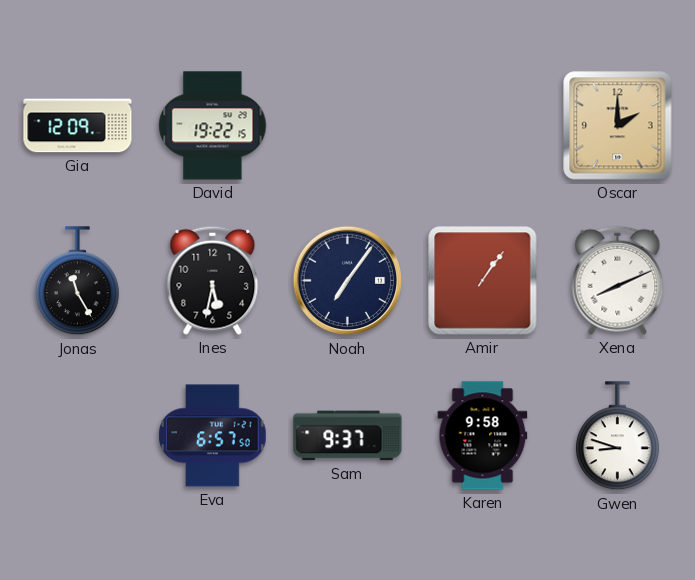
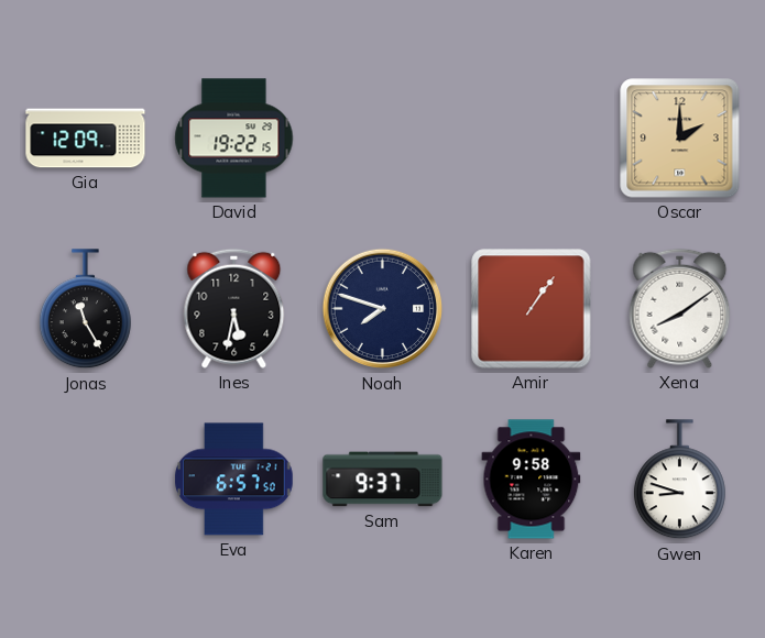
Noah: 7:06 -> 7:48 (383, 309)
Xena: 8:11 -> 8:09 (680, 308)
